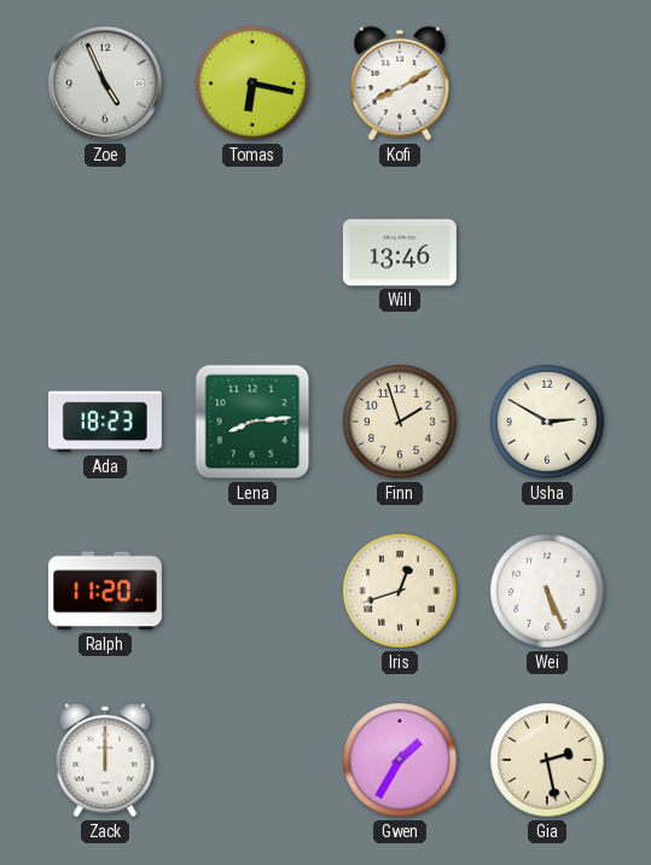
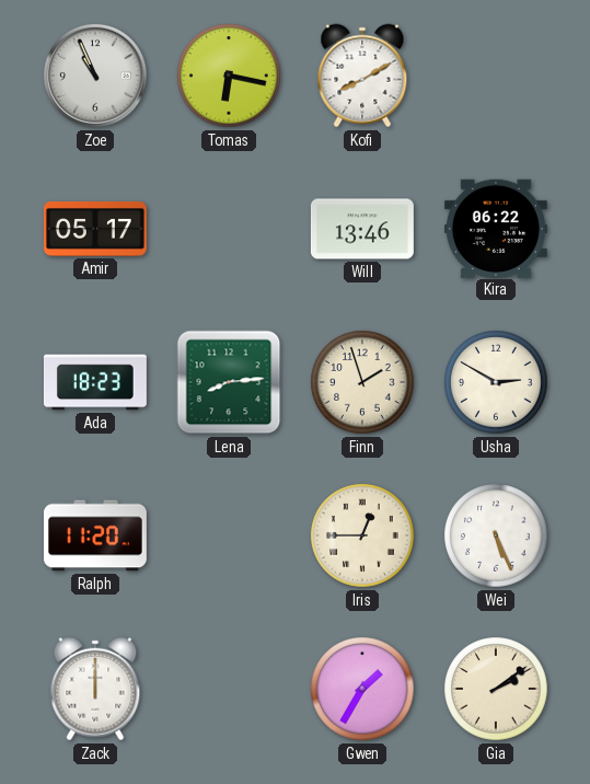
Zoe: 4:56 -> 10:56 (95, 76)
Amir: none -> 05:17 (95, 229)
Kira: none -> 06:22 (496, 228)
Iris: 12:42 -> 12:45 (362, 535)
Gia: 2:28 -> 2:09 (496, 689)
